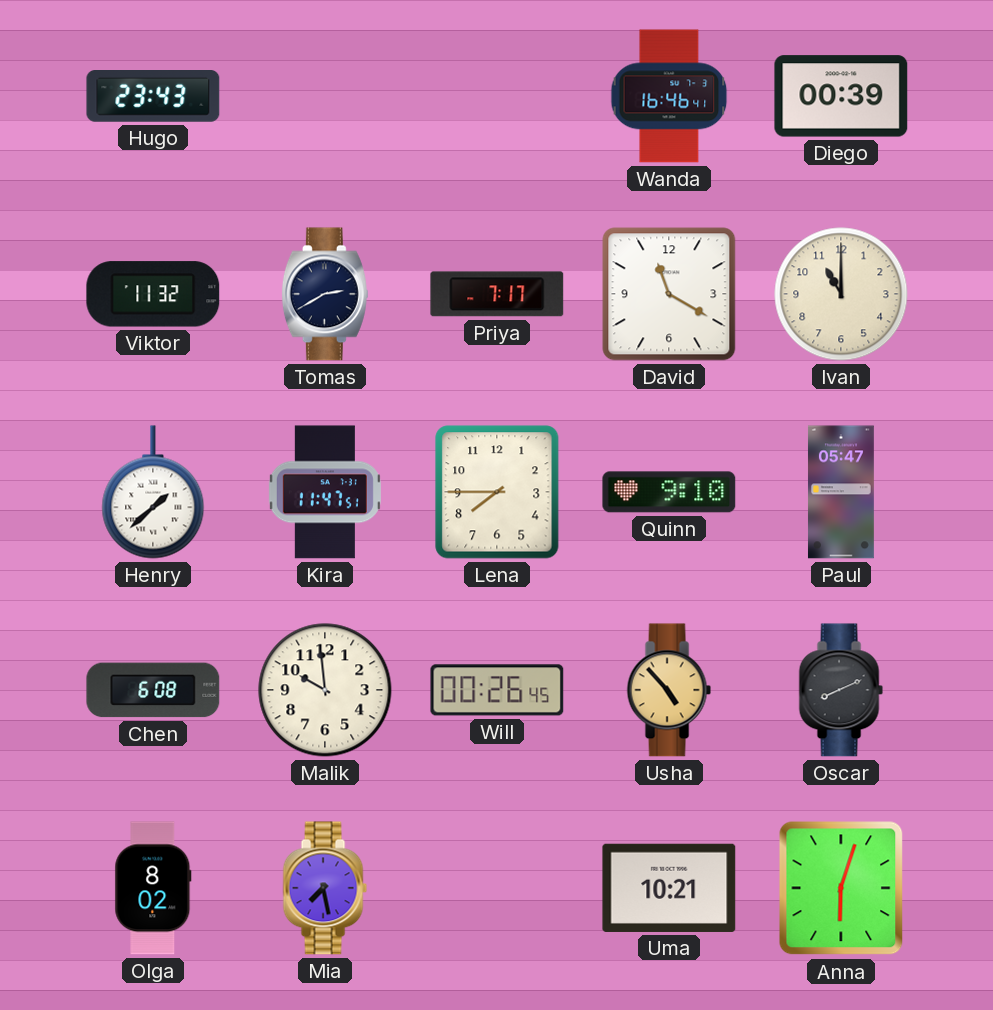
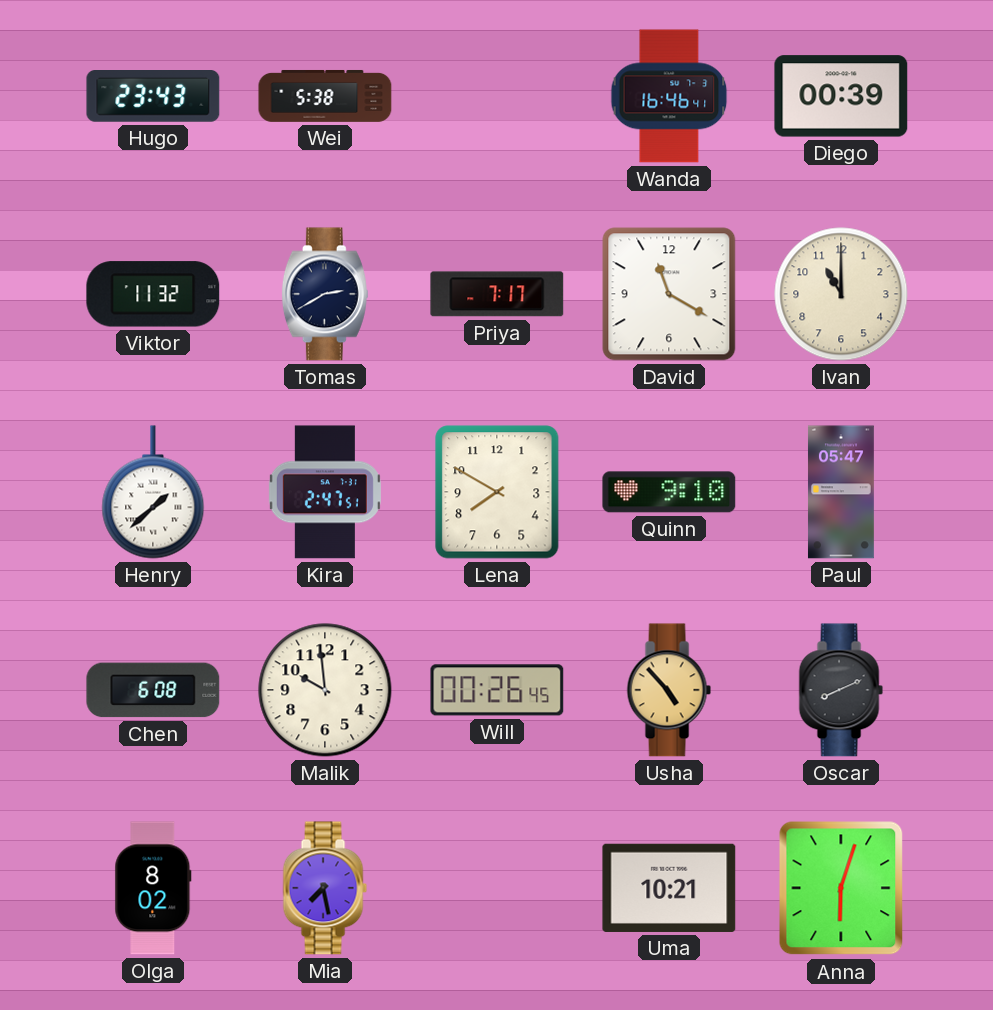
Wei: none -> 5:38 (325, 96)
Kira: 11:47 -> 2:47 (325, 492)
Lena: 7:45 -> 7:50 (497, 492)
